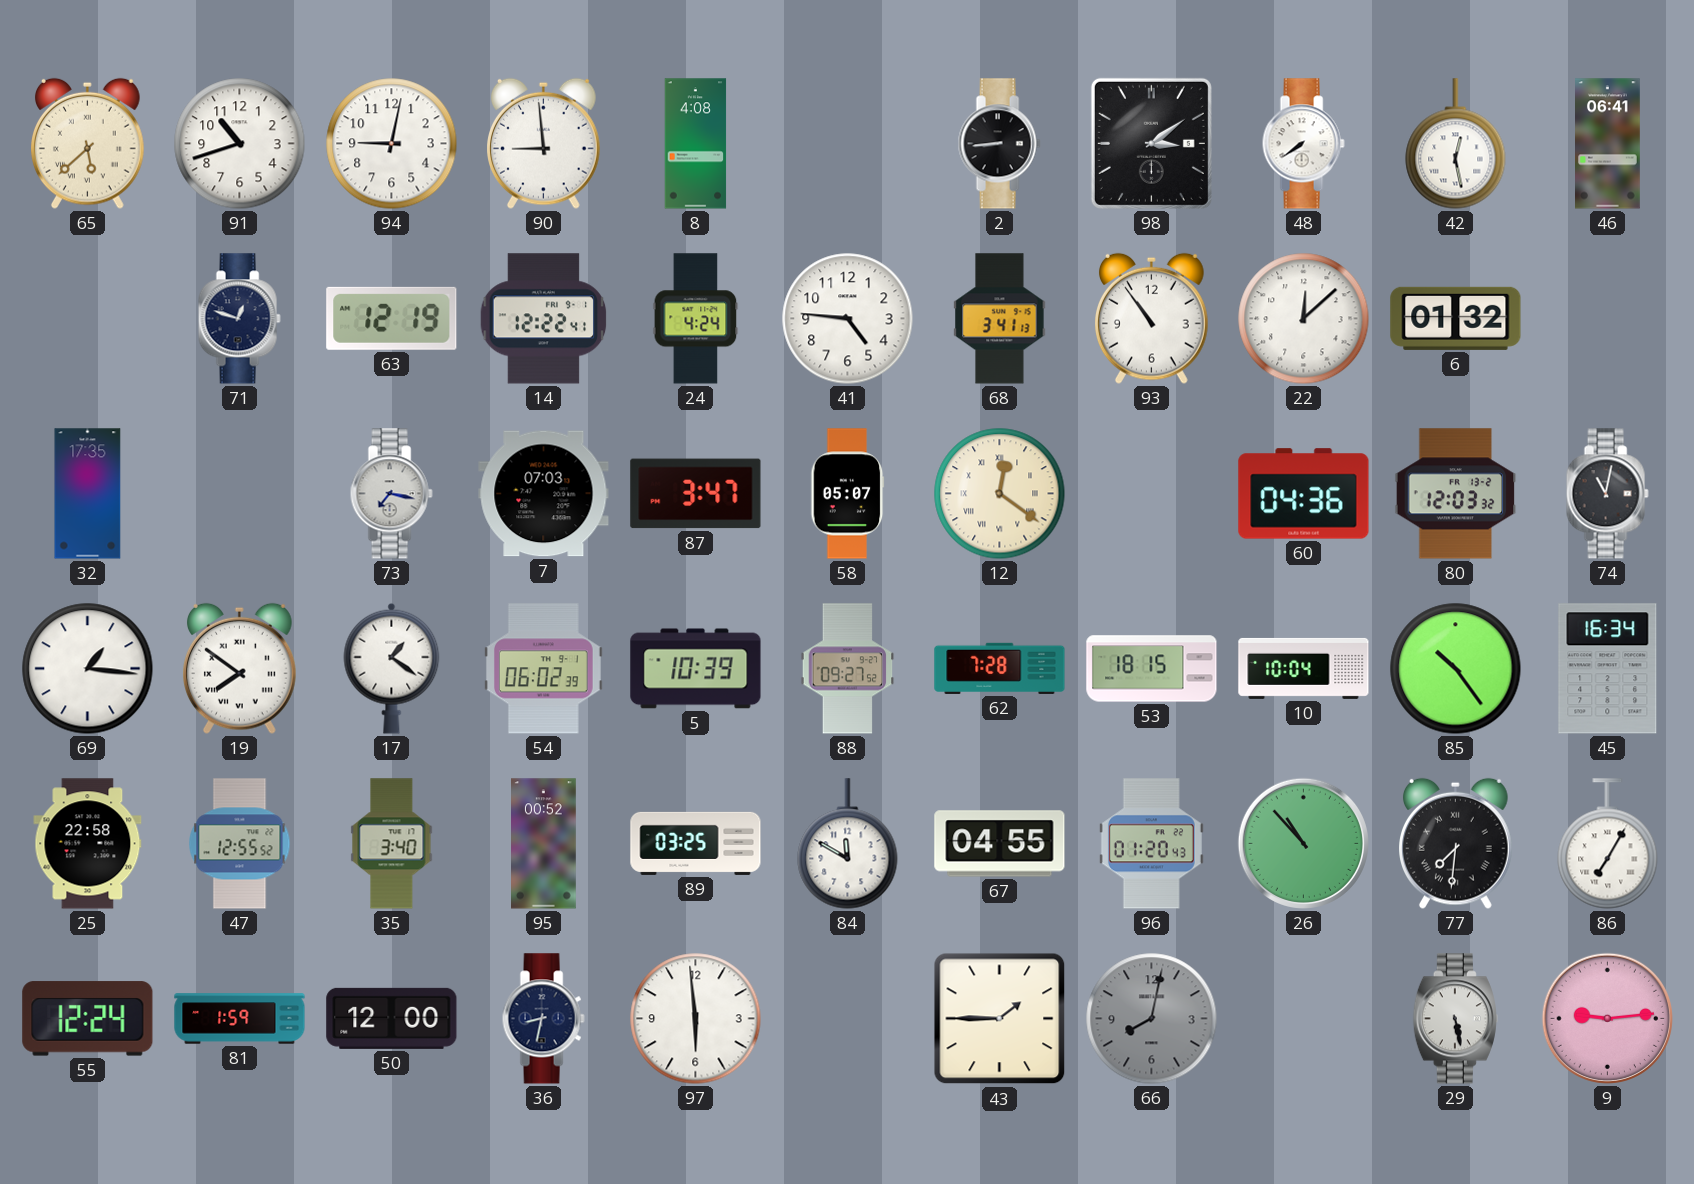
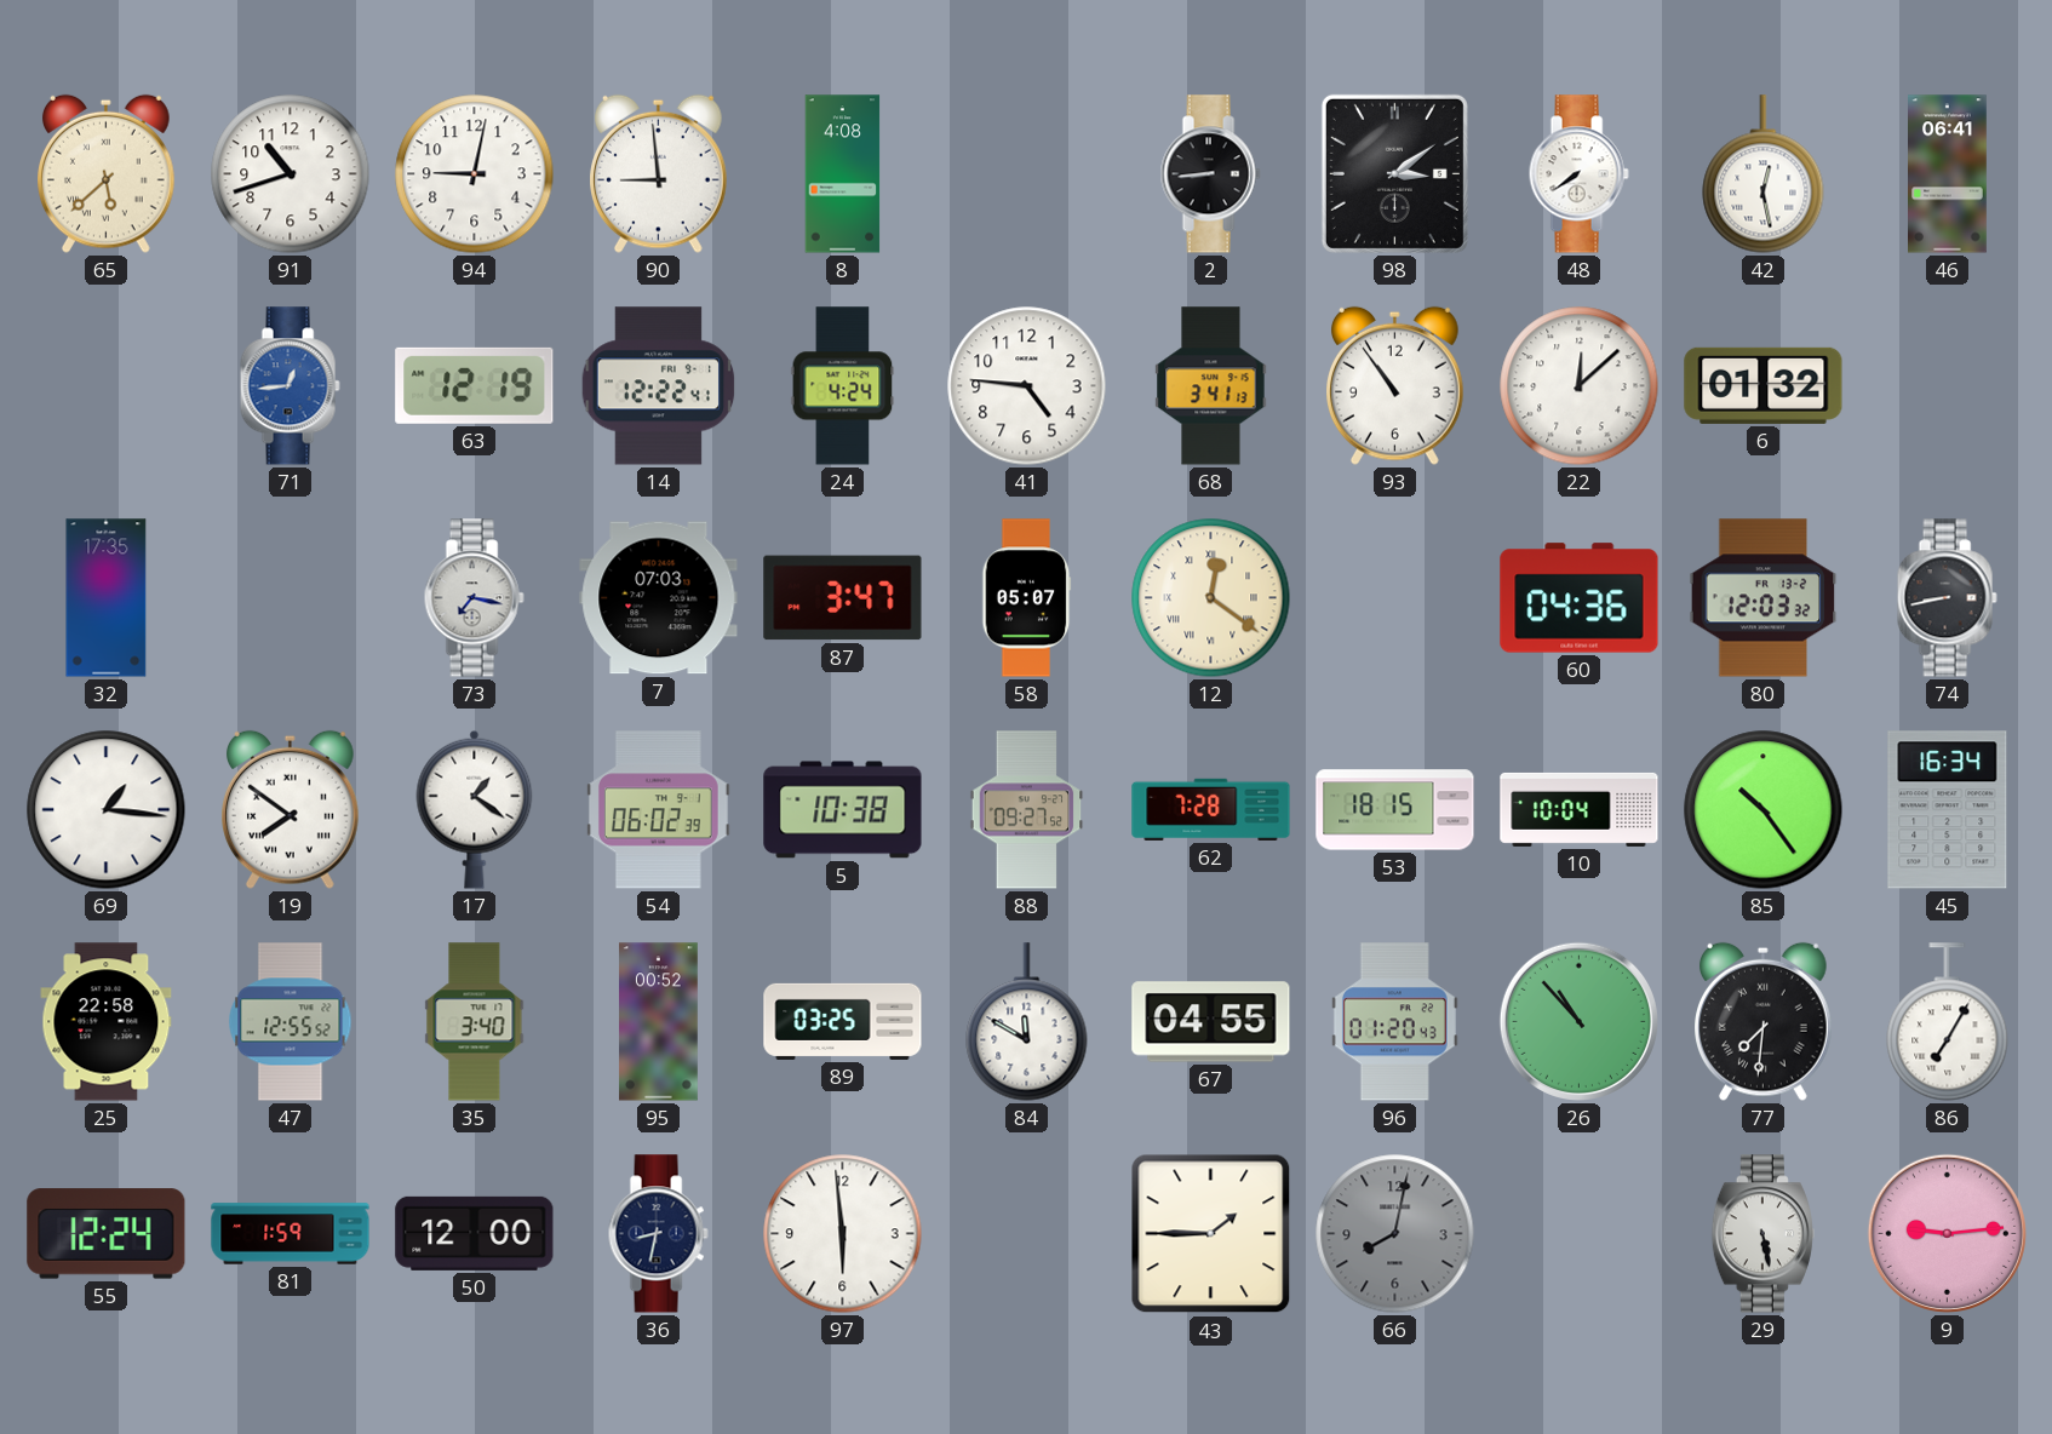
71: 12:48 -> 12:44 (290, 386)
71 dial: navy -> blue (290, 386)
74: 11:02 -> 8:43 (1947, 598)
5: 10:39 -> 10:38 (843, 810)
